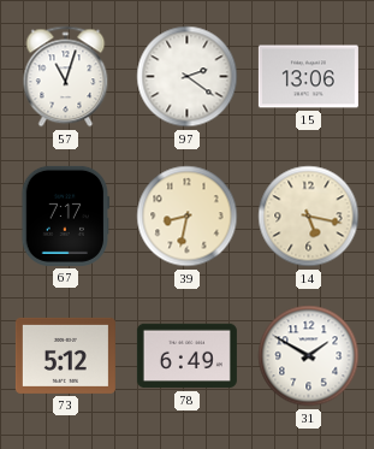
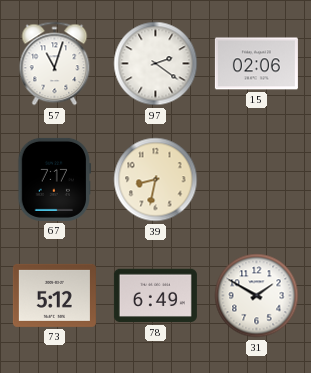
15: 13:06 -> 02:06 (256, 64)
14: 5:17 -> none (309, 217)
